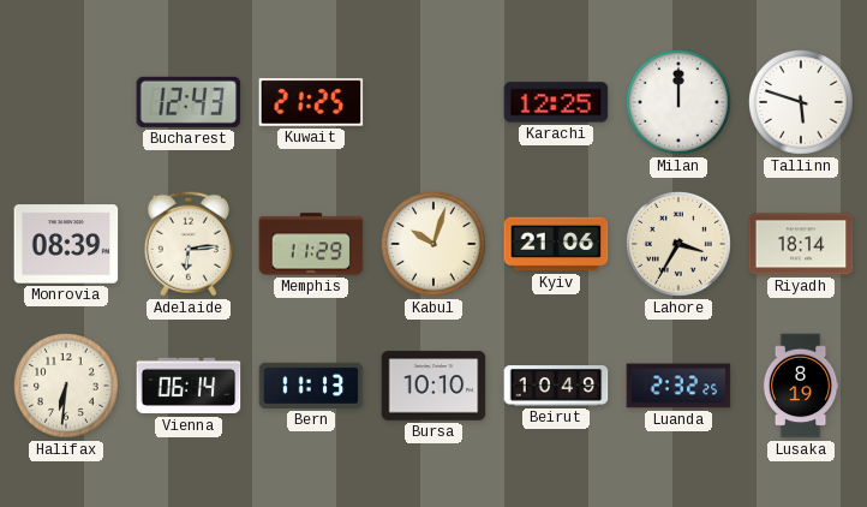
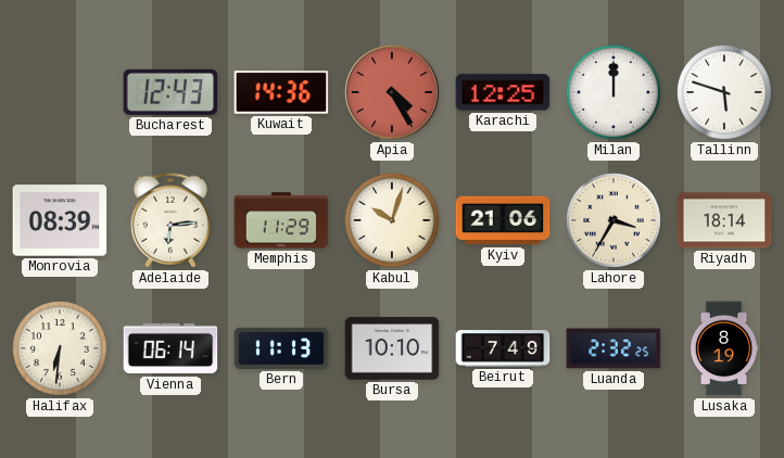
Kuwait: 21:25 -> 14:36 (281, 92)
Apia: none -> 4:25 (393, 93)
Beirut: 10:49 -> 7:49 (503, 348)
